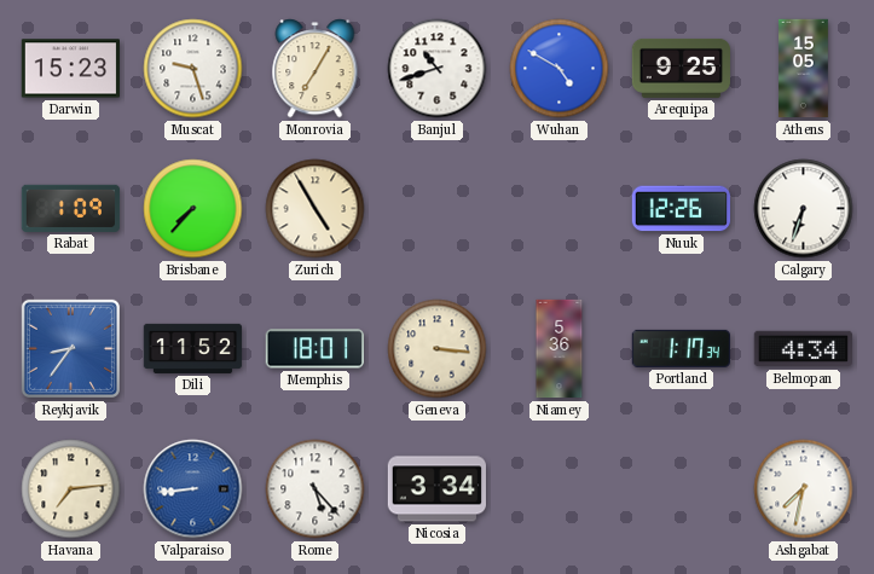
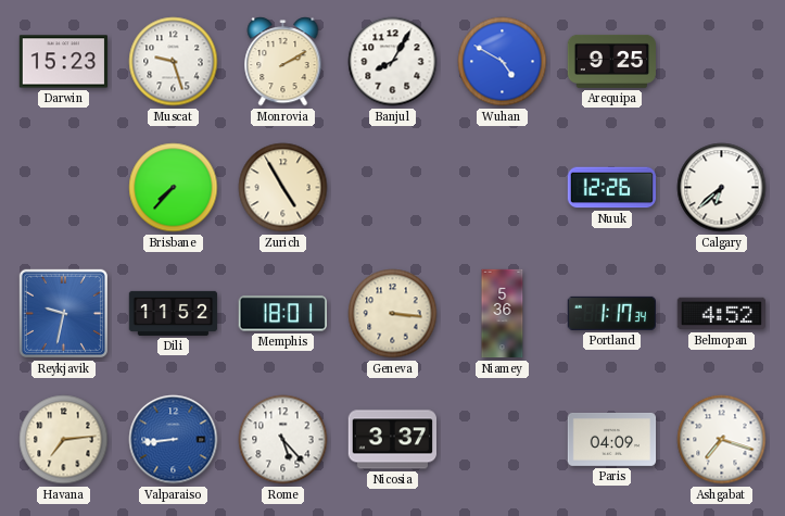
Monrovia: 7:05 -> 2:10 (283, 62)
Banjul: 10:42 -> 8:05 (393, 62)
Athens: 15:05 -> none (804, 69)
Rabat: 1:09 -> none (71, 208)
Calgary: 6:33 -> 6:38 (722, 188)
Reykjavik: 8:36 -> 9:32 (63, 313)
Belmopan: 4:34 -> 4:52 (721, 314)
Nicosia: 3:34 -> 3:37 (392, 440)
Paris: none -> 04:09 (612, 439)
Ashgabat: 7:32 -> 7:18 (722, 440)
